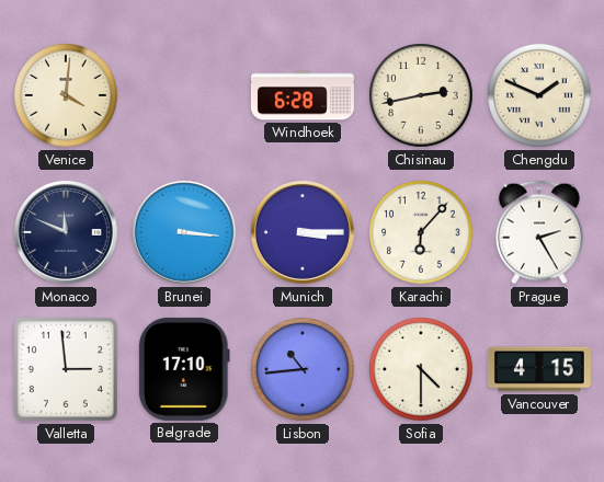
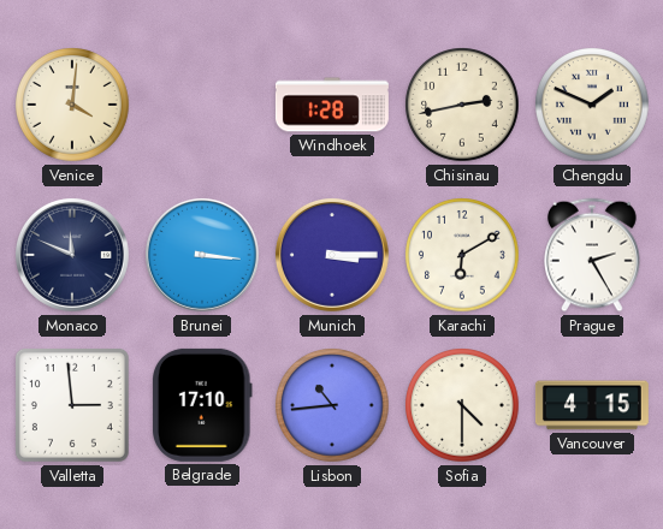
Windhoek: 6:28 -> 1:28 (332, 105)
Karachi: 6:07 -> 6:10 (462, 255)
